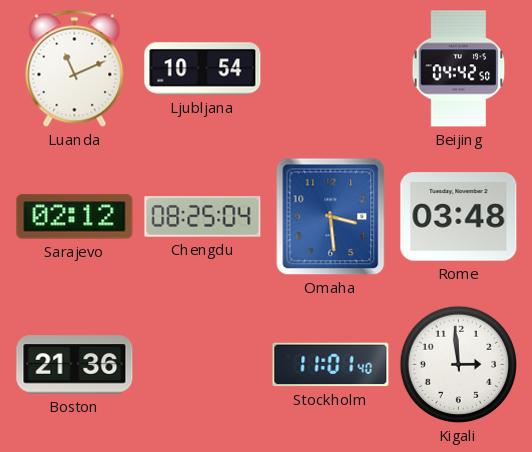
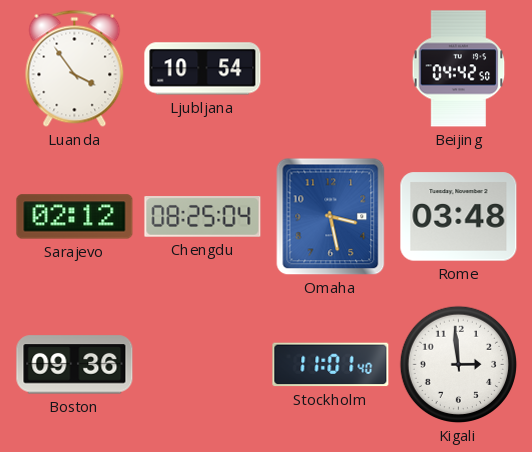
Luanda: 11:11 -> 3:54 (75, 68)
Omaha: 3:29 -> 3:28 (331, 217)
Boston: 21:36 -> 09:36 (75, 365)
